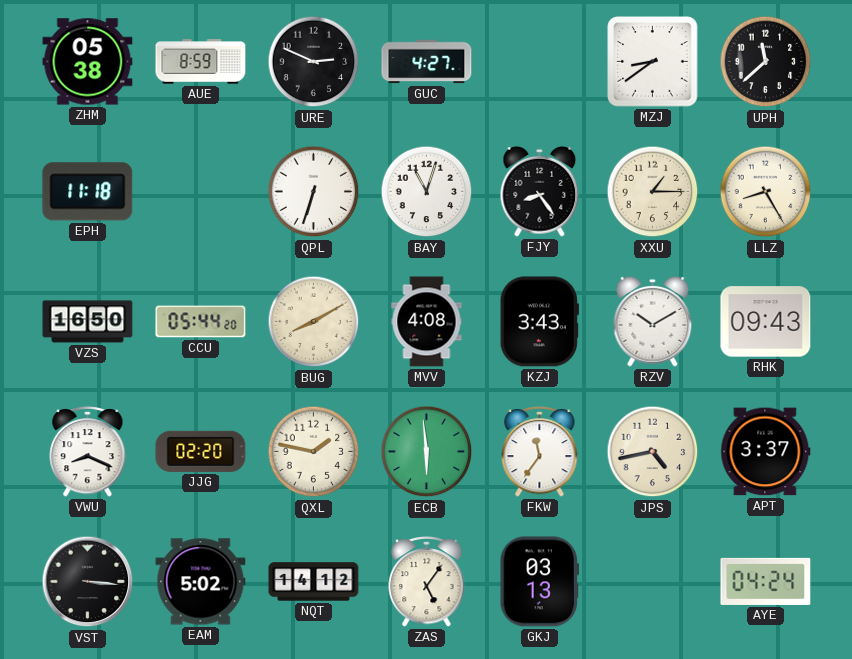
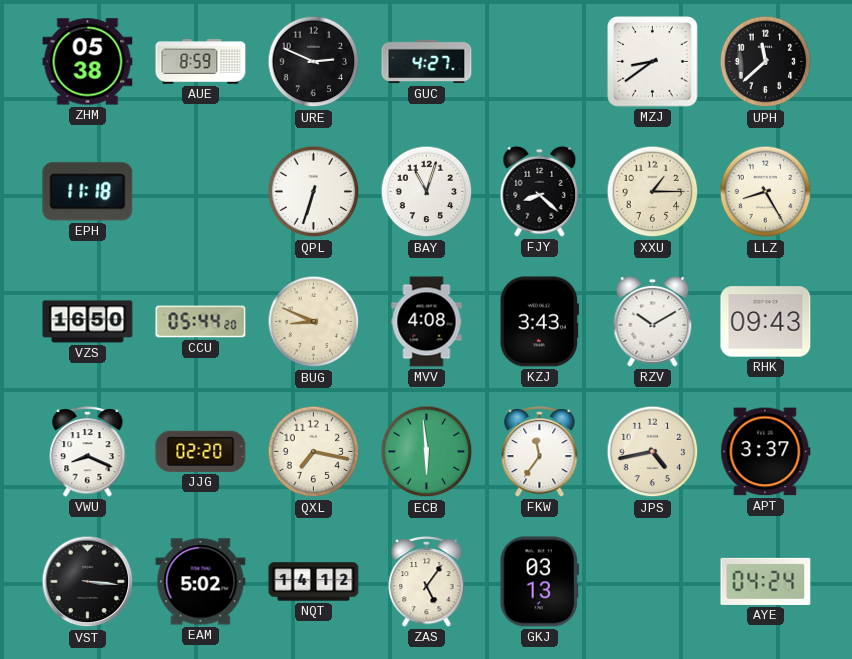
FJY: 8:24 -> 8:22 (540, 191)
BUG: 8:10 -> 8:49 (314, 322)
QXL: 1:47 -> 7:17 (314, 452)
